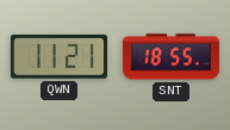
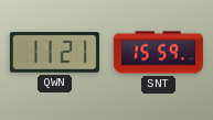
SNT: 18:55 -> 15:59 (158, 53)
